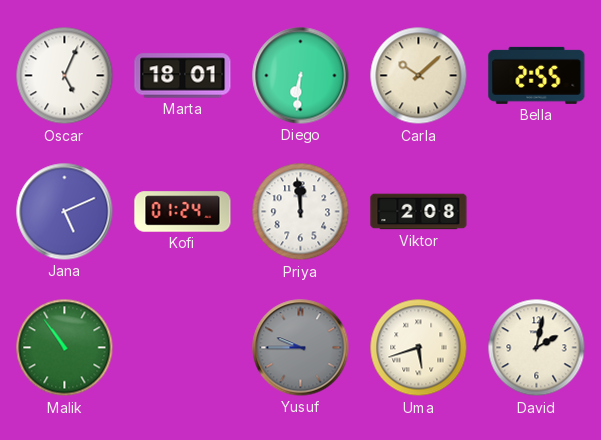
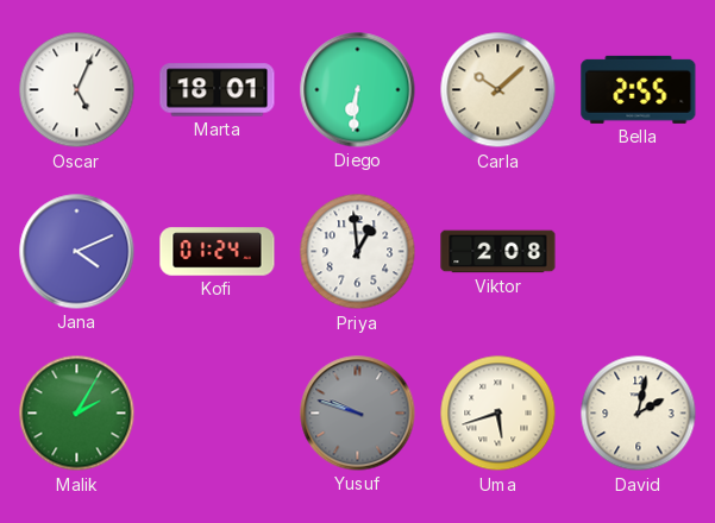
Jana: 5:11 -> 4:11 (77, 252)
Priya: 11:59 -> 12:59 (358, 252)
Malik: 10:54 -> 2:05 (77, 414)
Yusuf: 9:45 -> 9:48 (358, 414)
